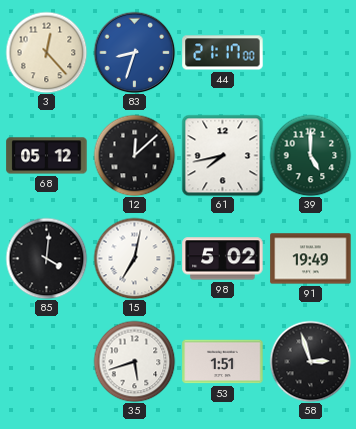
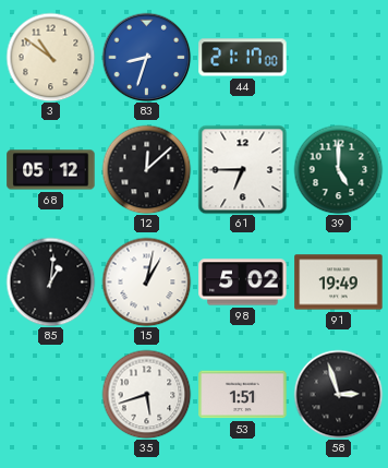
3: 12:23 -> 10:51 (50, 57)
61: 7:43 -> 6:45 (242, 169)
85: 4:01 -> 1:01 (50, 281)
15: 7:02 -> 1:02 (146, 281)
